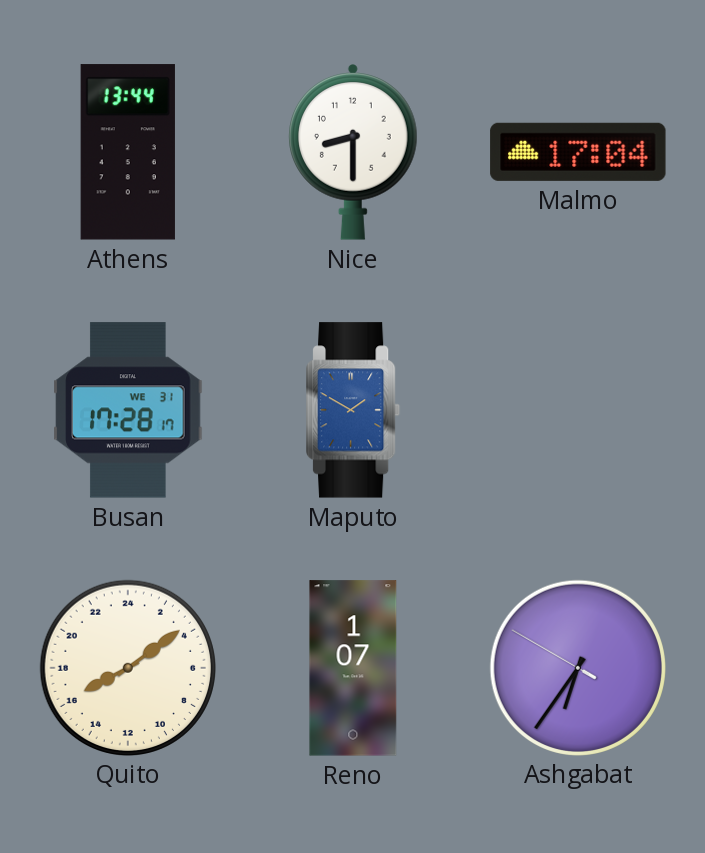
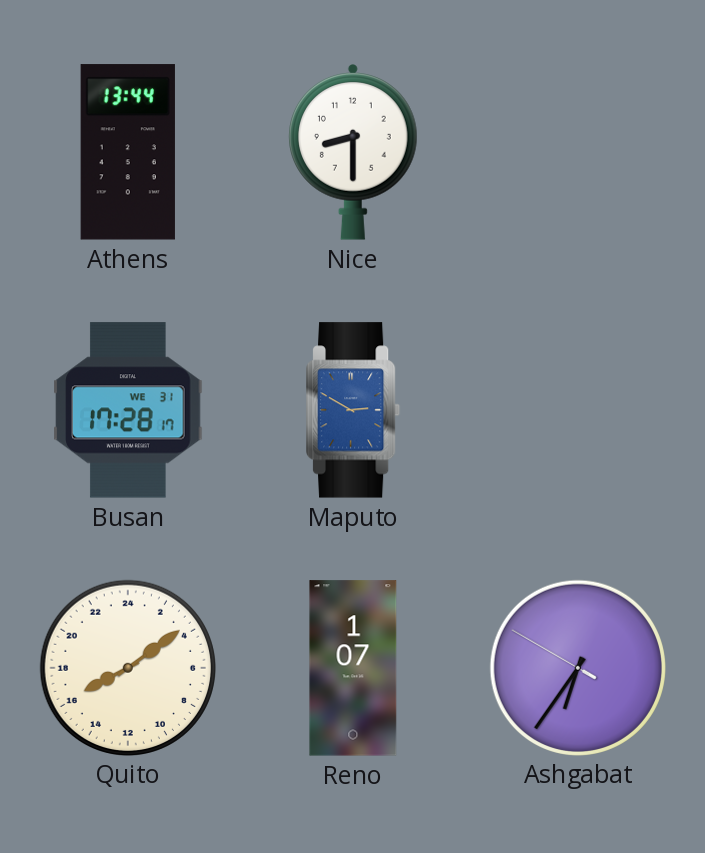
Malmo: 17:04 -> none (578, 152)
Maputo: 1:50 -> 2:50 (354, 410)
